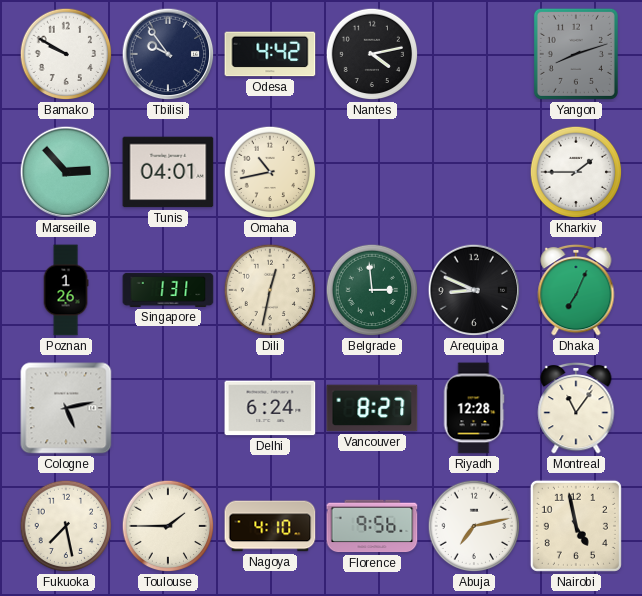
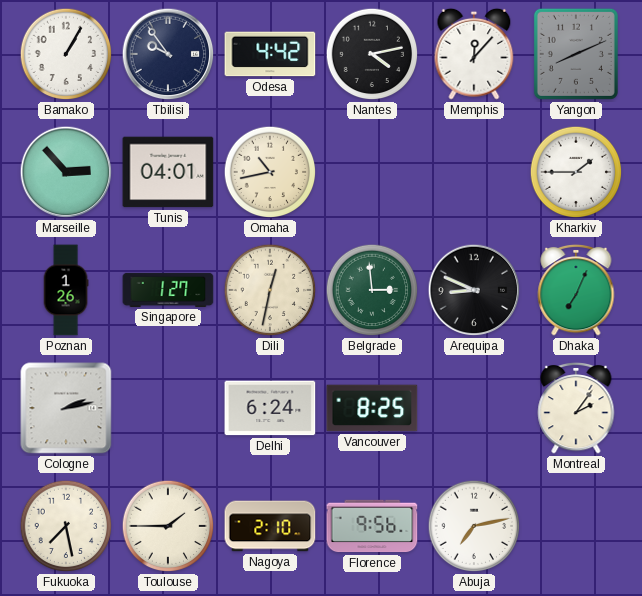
Bamako: 9:50 -> 1:05 (66, 54)
Memphis: none -> 12:07 (474, 54)
Yangon: 8:12 -> 8:11 (576, 54)
Singapore: 1:31 -> 1:27 (168, 290)
Cologne: 5:13 -> 2:13 (66, 408)
Vancouver: 8:27 -> 8:25 (372, 408)
Riyadh: 12:28 -> none (474, 408)
Montreal: 11:06 -> 2:06 (576, 408)
Nagoya: 4:10 -> 2:10 (270, 526)
Nairobi: 4:58 -> none (576, 526)
